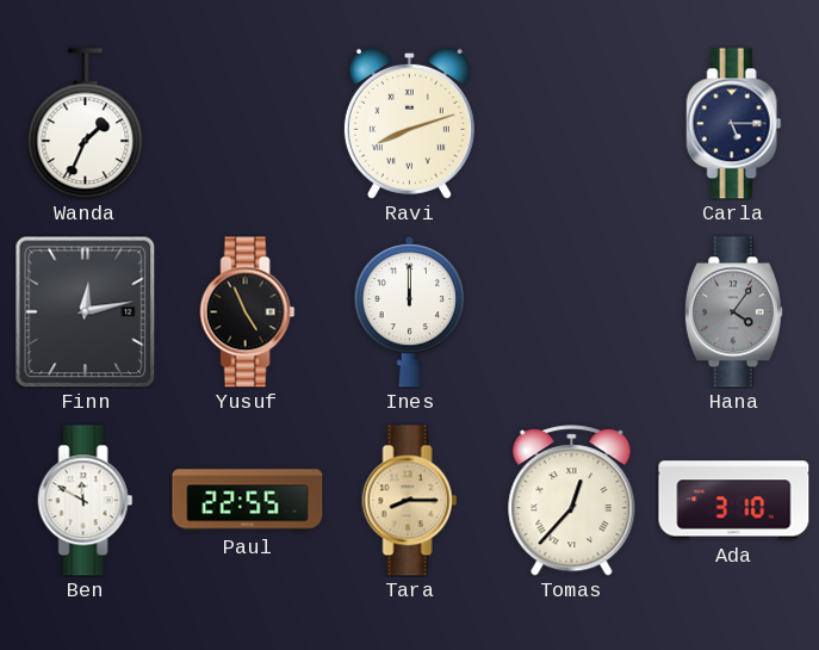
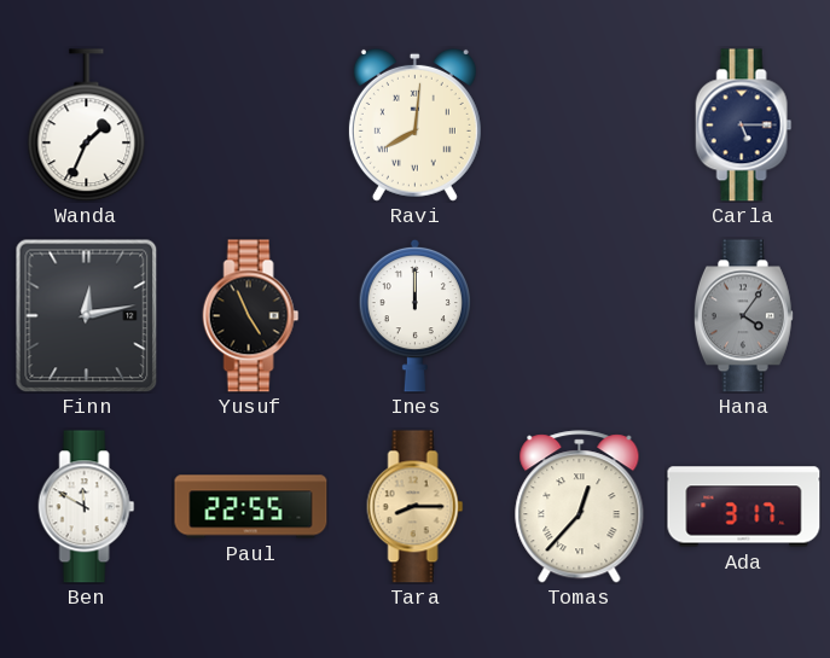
Ravi: 8:12 -> 8:01 (414, 124)
Ada: 3:10 -> 3:17 (744, 507)
